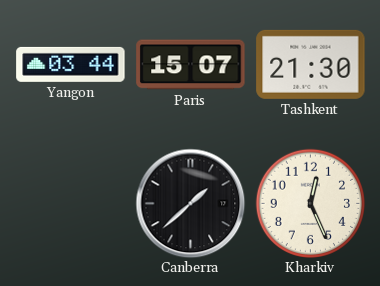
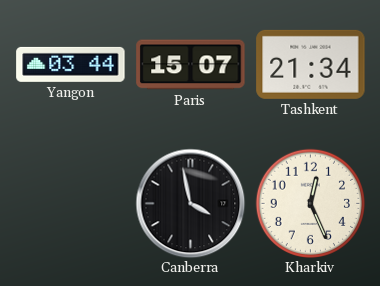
Tashkent: 21:30 -> 21:34 (311, 64)
Canberra: 1:38 -> 3:58 (190, 203)
